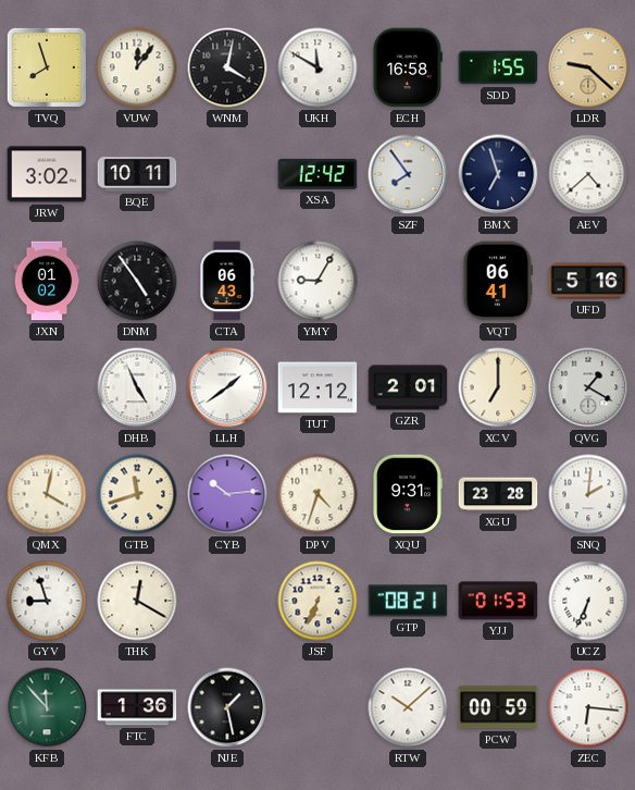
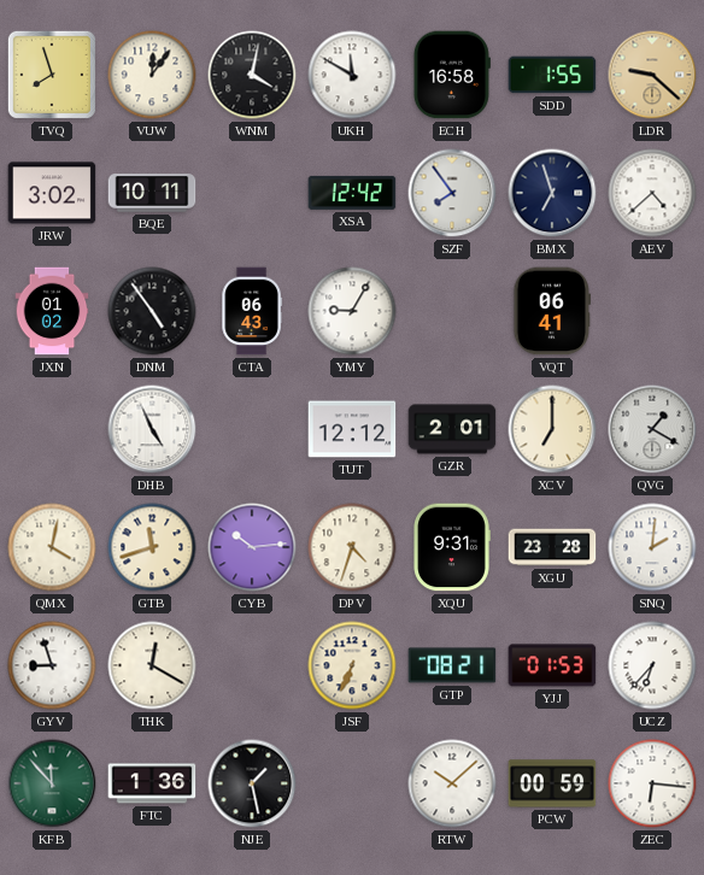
UFD: 5:16 -> none (588, 281)
LLH: 1:39 -> none (227, 387)
UCZ: 6:34 -> 6:37 (652, 665)
